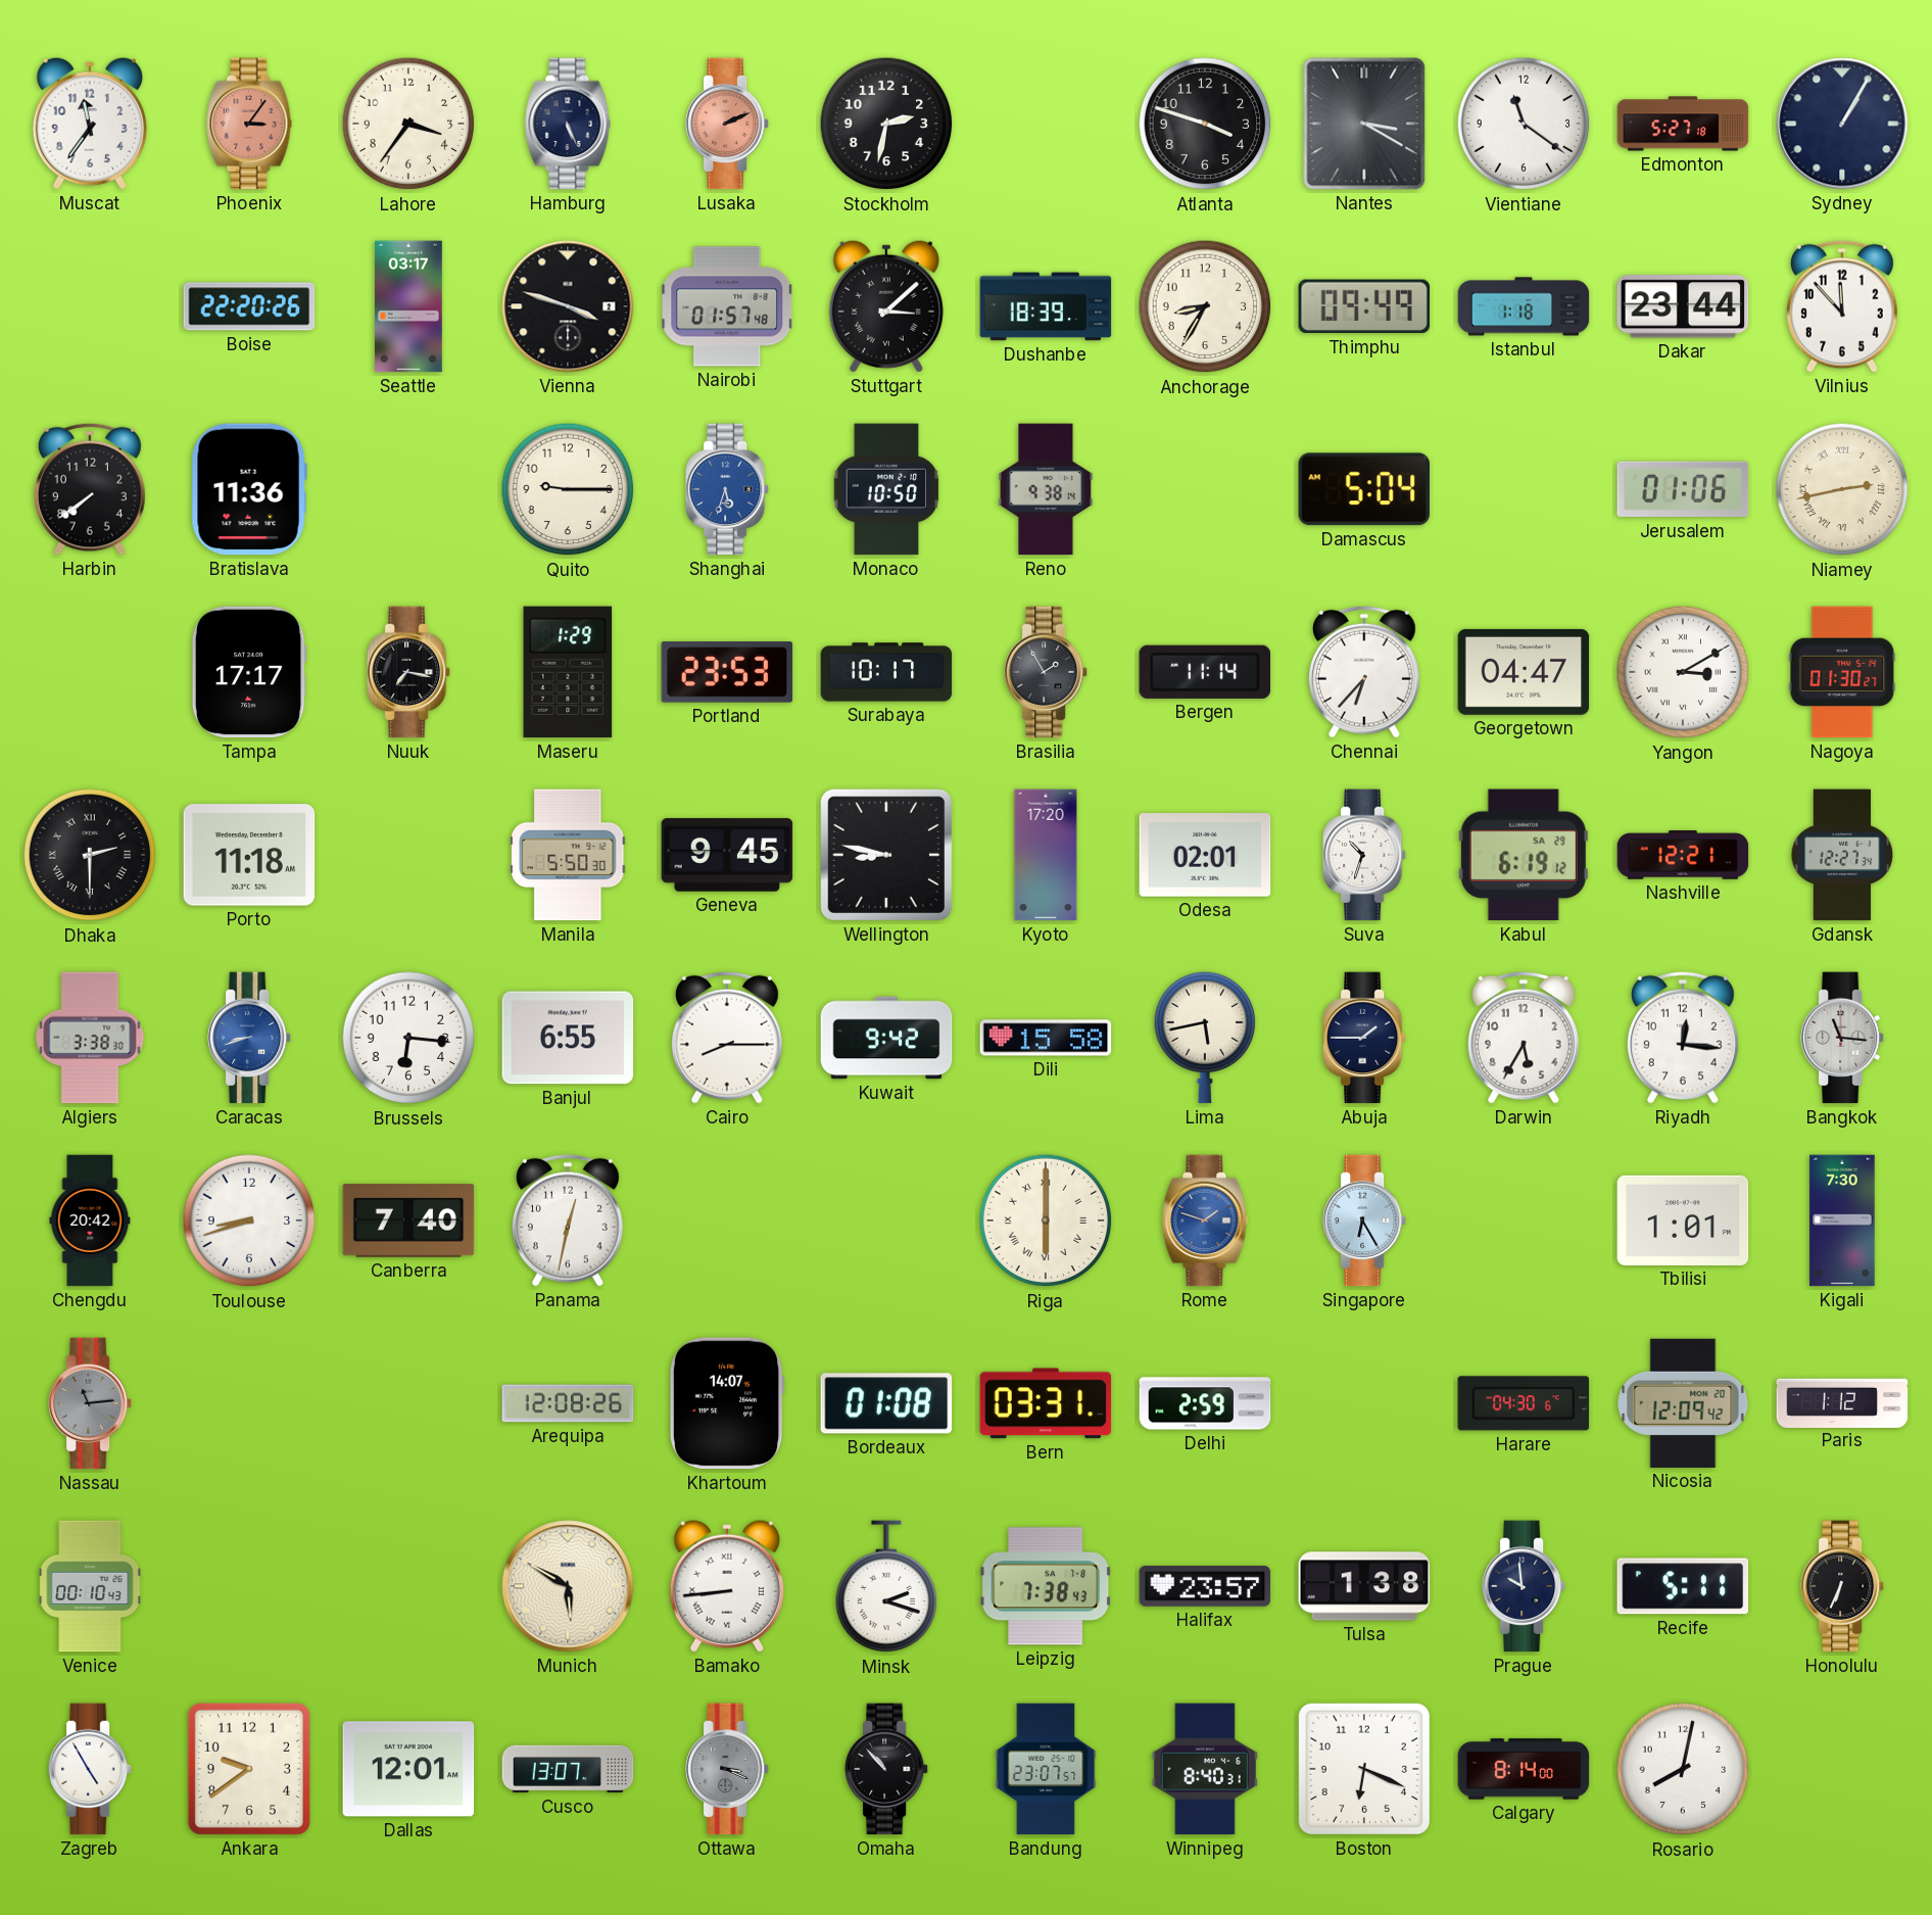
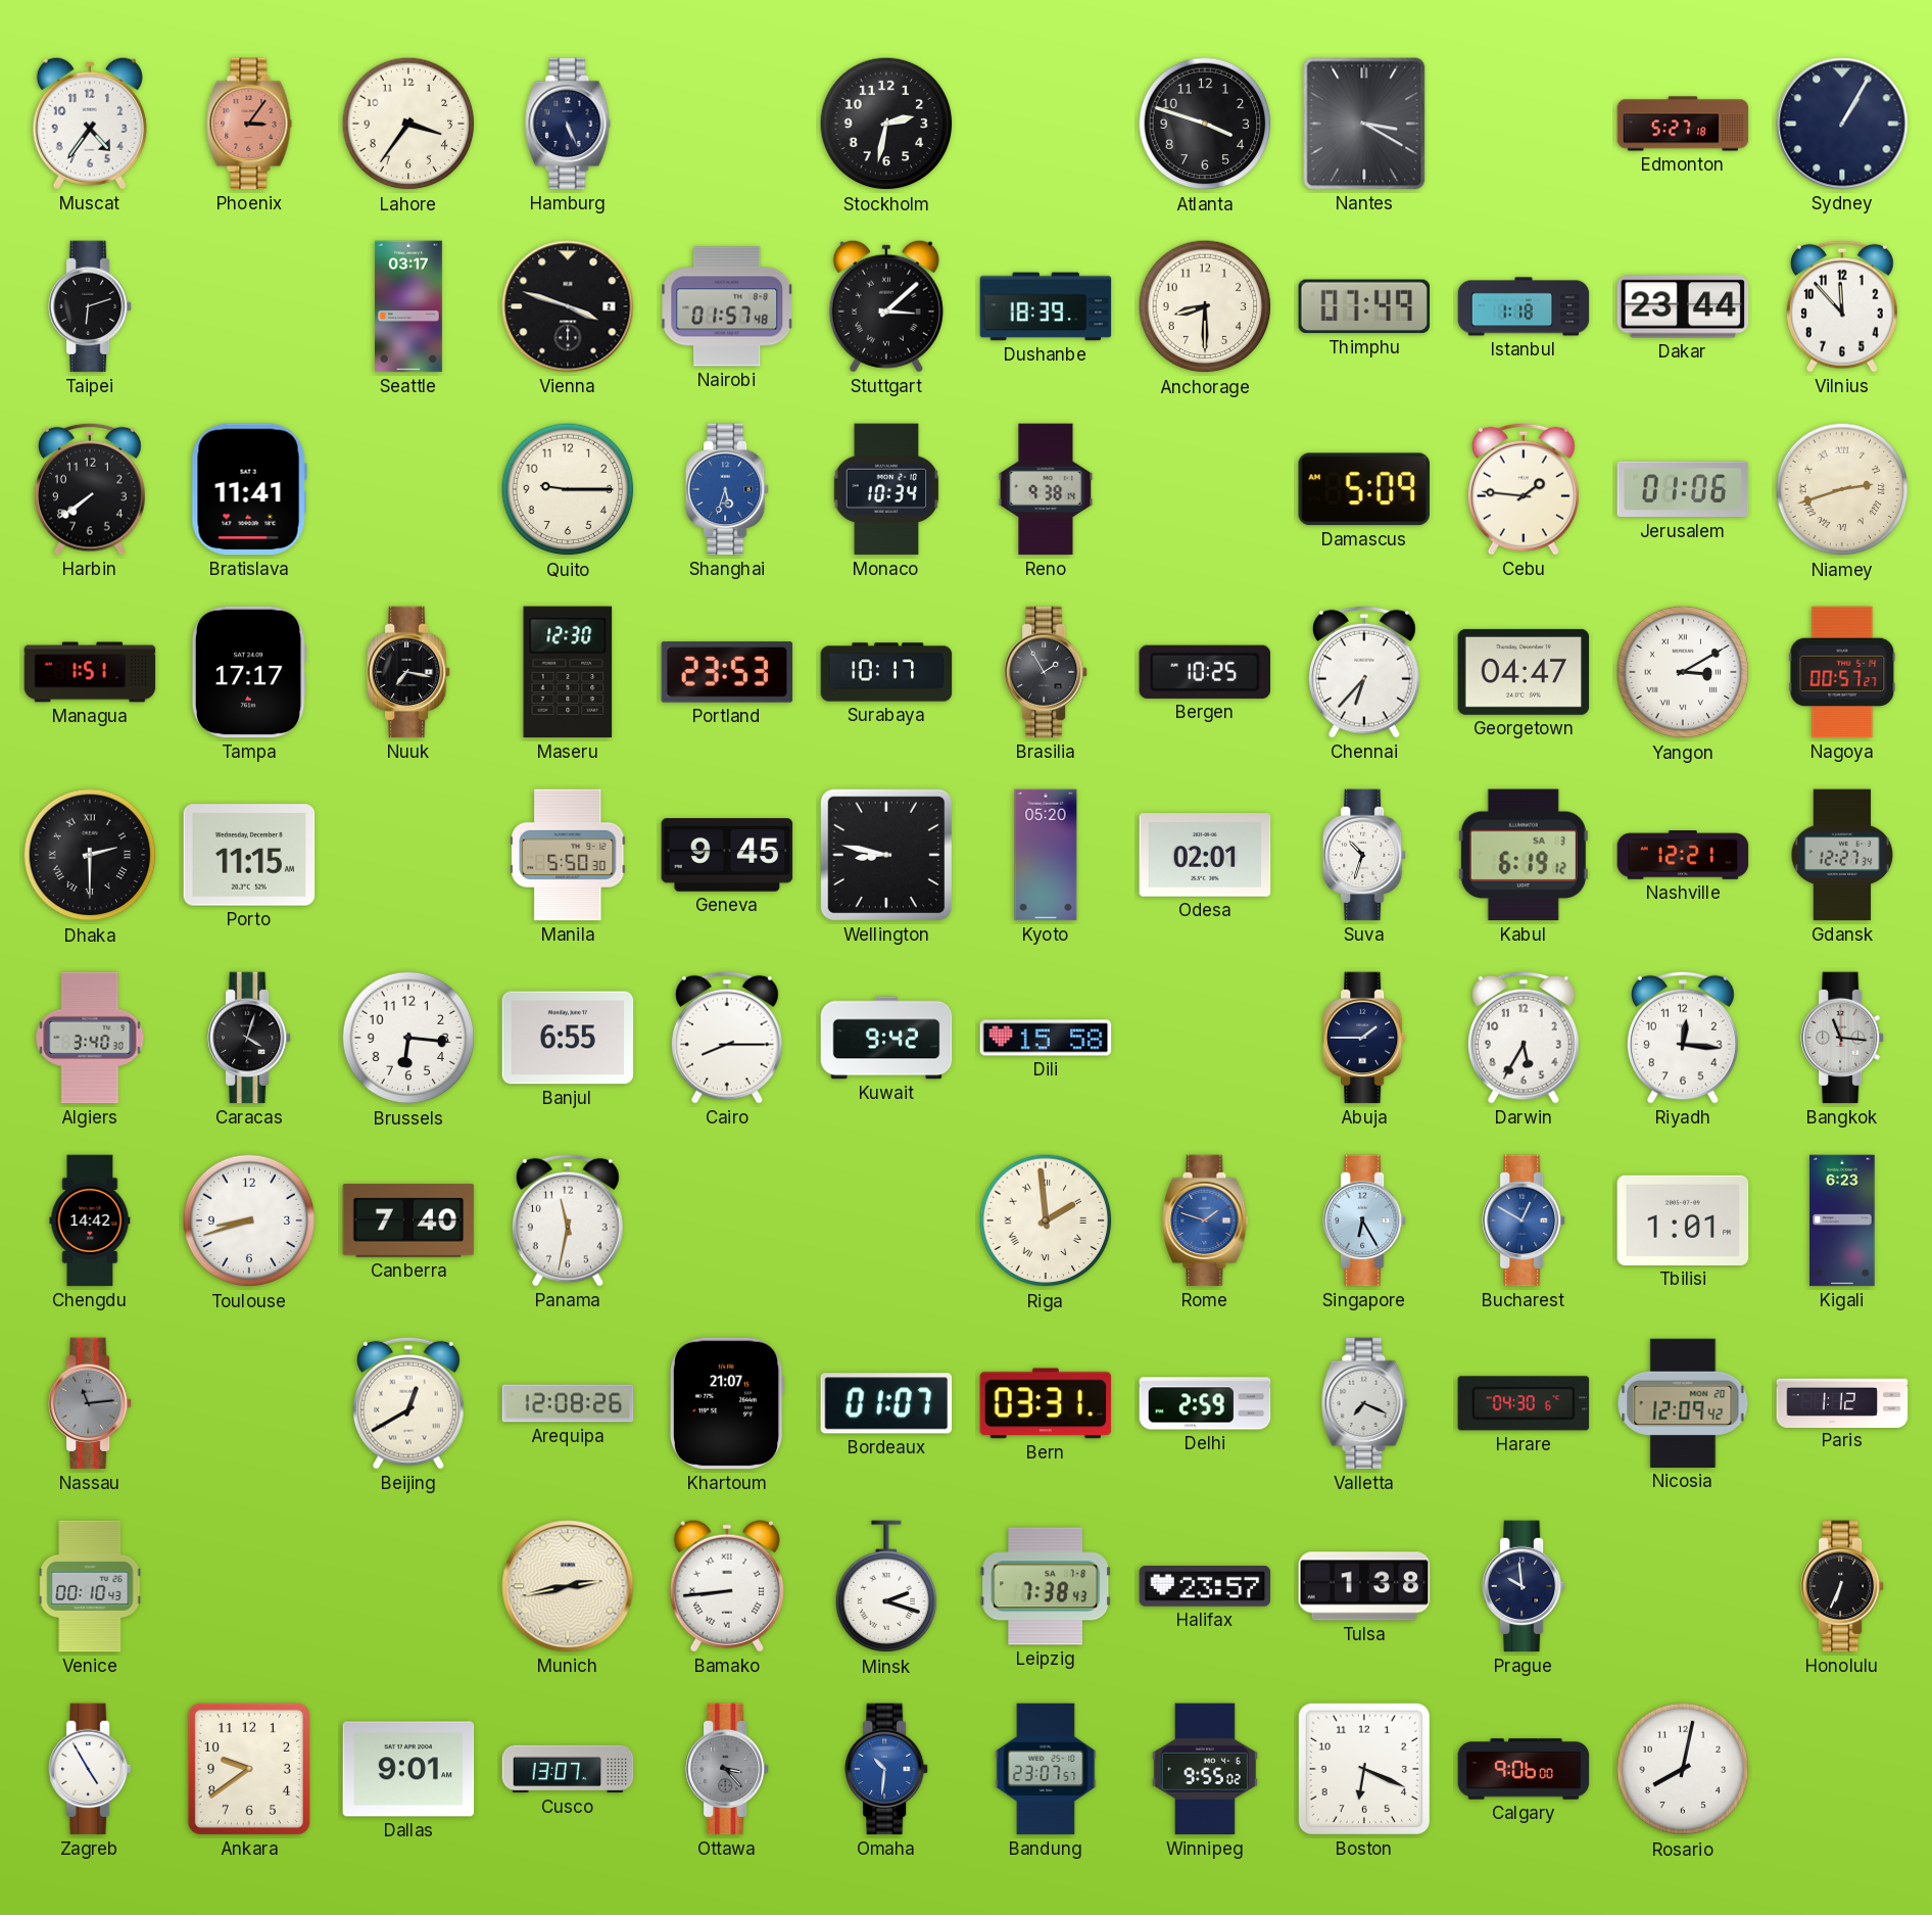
Muscat: 11:36 -> 4:36 (90, 124)
Lusaka: 2:11 -> none (727, 124)
Vientiane: 11:21 -> none (1524, 124)
Taipei: none -> 6:12 (90, 306)
Boise: 22:20 -> none (249, 306)
Anchorage: 8:35 -> 8:30 (1205, 306)
Thimphu: 09:49 -> 07:49 (1364, 306)
Bratislava: 11:36 -> 11:41 (249, 489)
Monaco: 10:50 -> 10:34 (886, 489)
Damascus: 5:04 -> 5:09 (1364, 489)
Cebu: none -> 1:46 (1524, 489)
Niamey: 2:43 -> 2:42 (1842, 489)
Managua: none -> 1:51 (90, 672)
Maseru: 1:29 -> 12:30 (568, 672)
Bergen: 11:14 -> 10:25 (1205, 672)
Nagoya: 01:30 -> 00:57 (1842, 672)
Porto: 11:18 -> 11:15 (249, 855)
Kyoto: 17:20 -> 05:20 (1046, 855)
Kabul date: SA 29 -> SA 3 (1524, 855)
Algiers: 3:38 -> 3:40 (90, 1038)
Caracas: 8:42 -> 4:03 (249, 1038)
Caracas dial: blue -> black (249, 1038)
Lima: 5:43 -> none (1205, 1038)
Chengdu: 20:42 -> 14:42 (90, 1220)
Panama: 12:32 -> 11:32 (568, 1220)
Riga: 6:00 -> 1:59 (1046, 1220)
Bucharest: none -> 12:50 (1524, 1220)
Kigali: 7:30 -> 6:23 (1842, 1220)
Beijing: none -> 12:40 (408, 1403)
Khartoum: 14:07 -> 21:07 (727, 1403)
Bordeaux: 01:08 -> 01:07 (886, 1403)
Valletta: none -> 7:19 (1364, 1403)
Munich: 5:50 -> 2:43 (568, 1586)
Recife: 5:11 -> none (1683, 1586)
Dallas: 12:01 -> 9:01 (408, 1769)
Ottawa: 3:19 -> 3:23 (727, 1769)
Omaha: 10:53 -> 10:31 (886, 1769)
Omaha dial: black -> blue (886, 1769)
Winnipeg: 8:40 -> 9:55 (1205, 1769)
Calgary: 8:14 -> 9:06 (1524, 1769)
